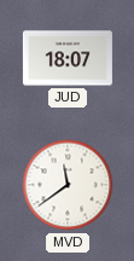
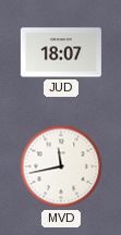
MVD: 11:39 -> 11:43 (61, 166)
